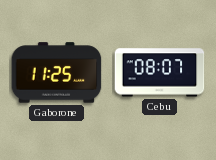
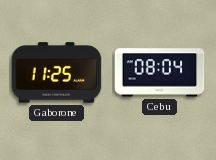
Cebu: 08:07 -> 08:04 (160, 73)
